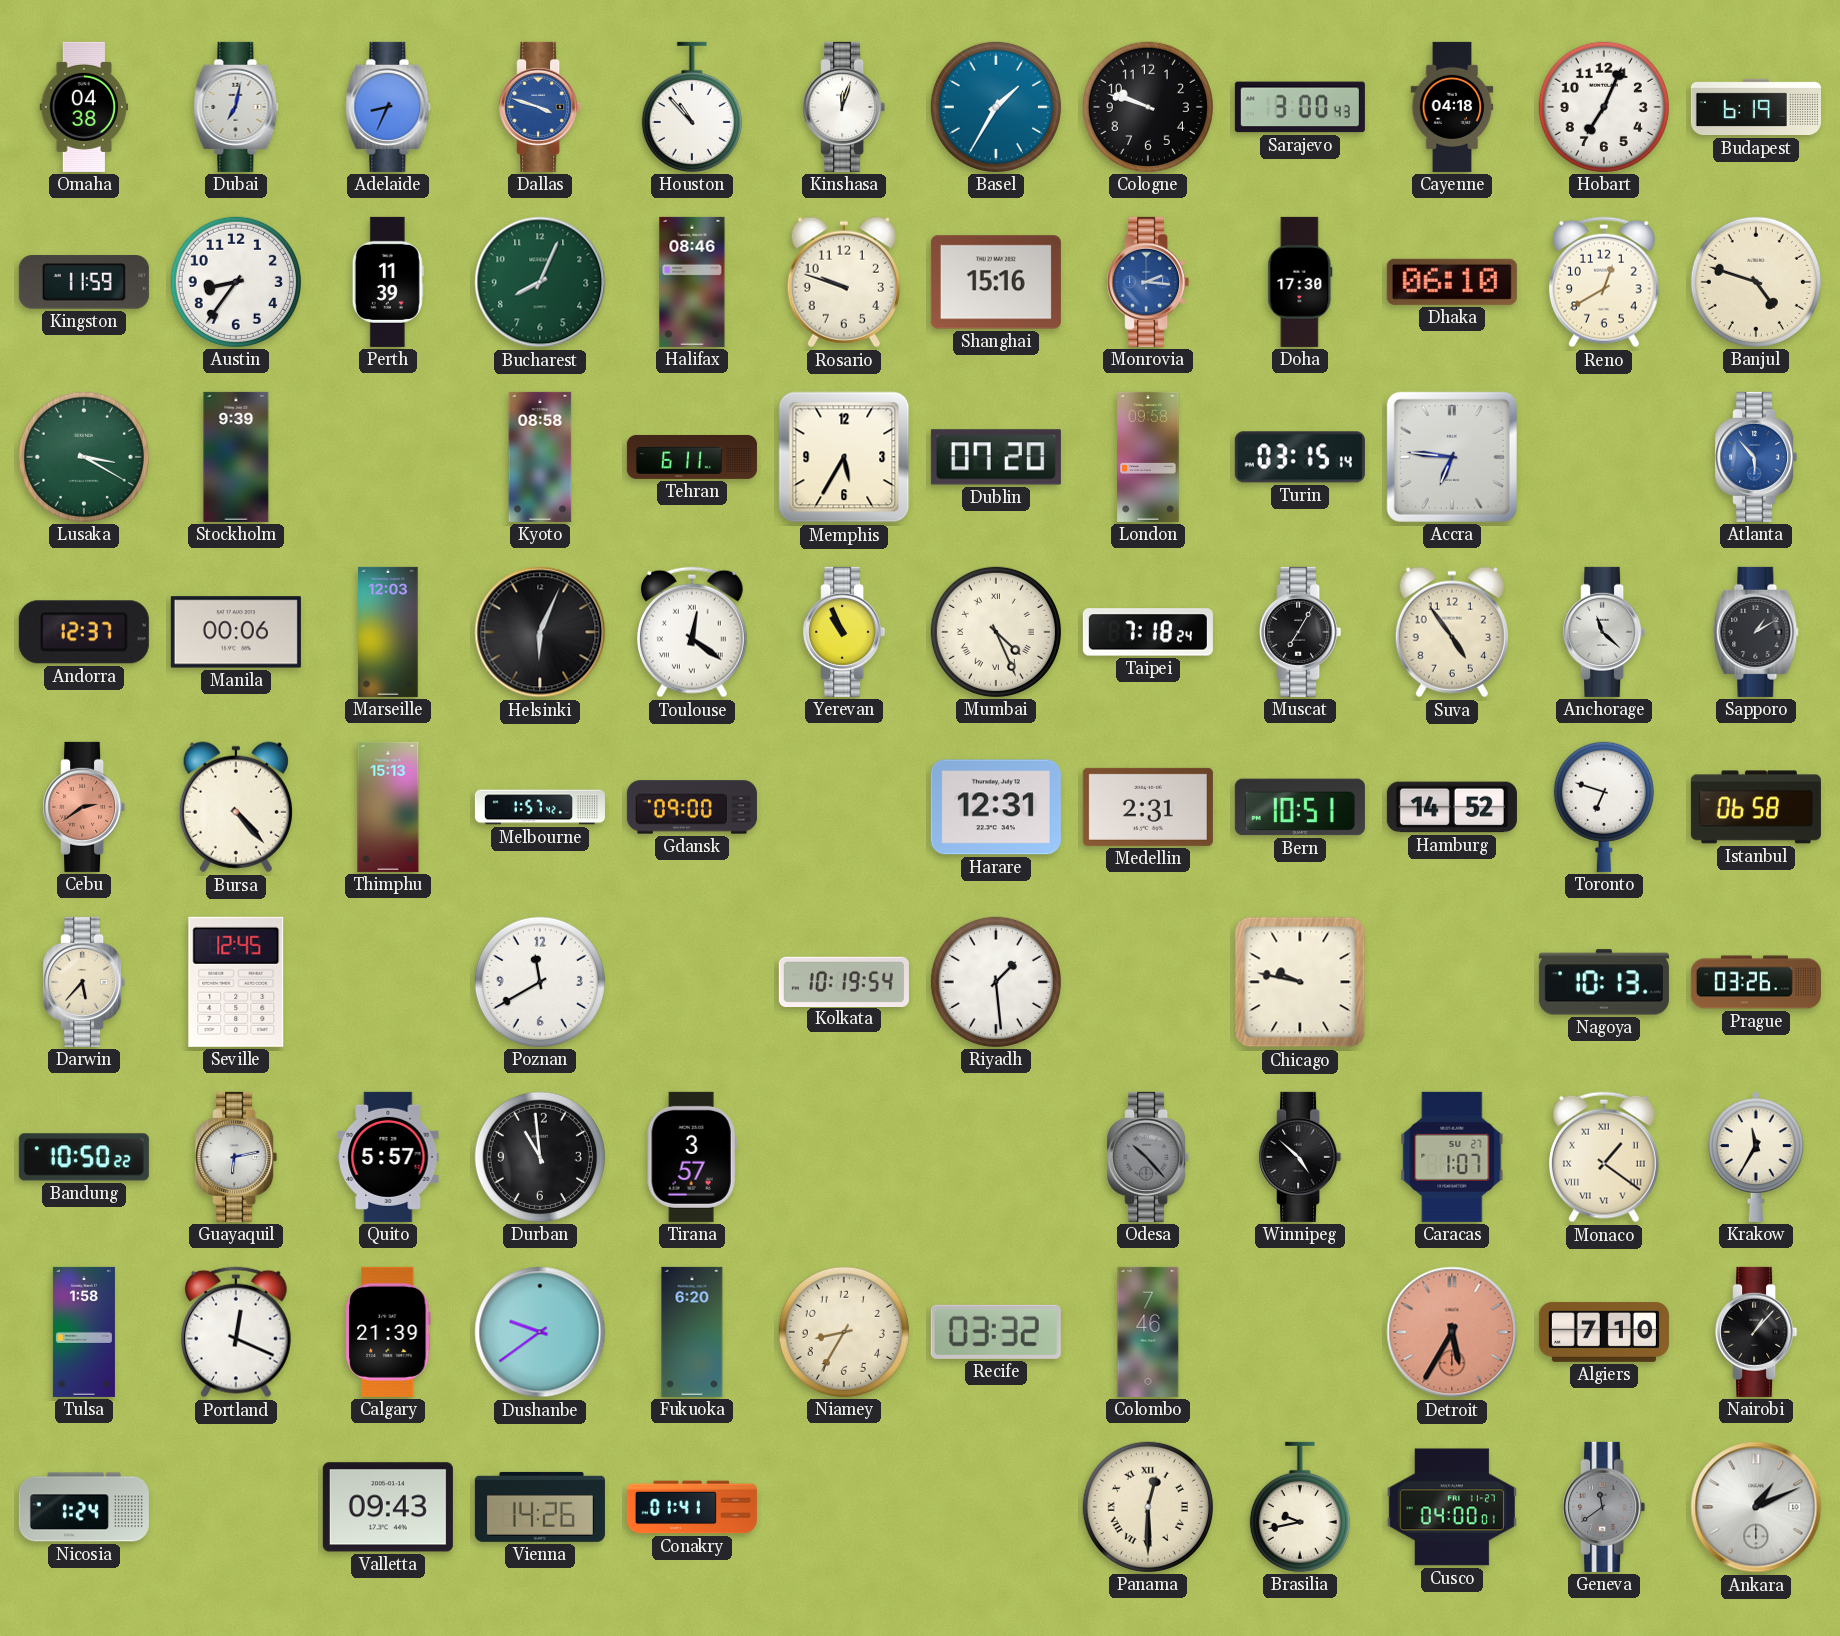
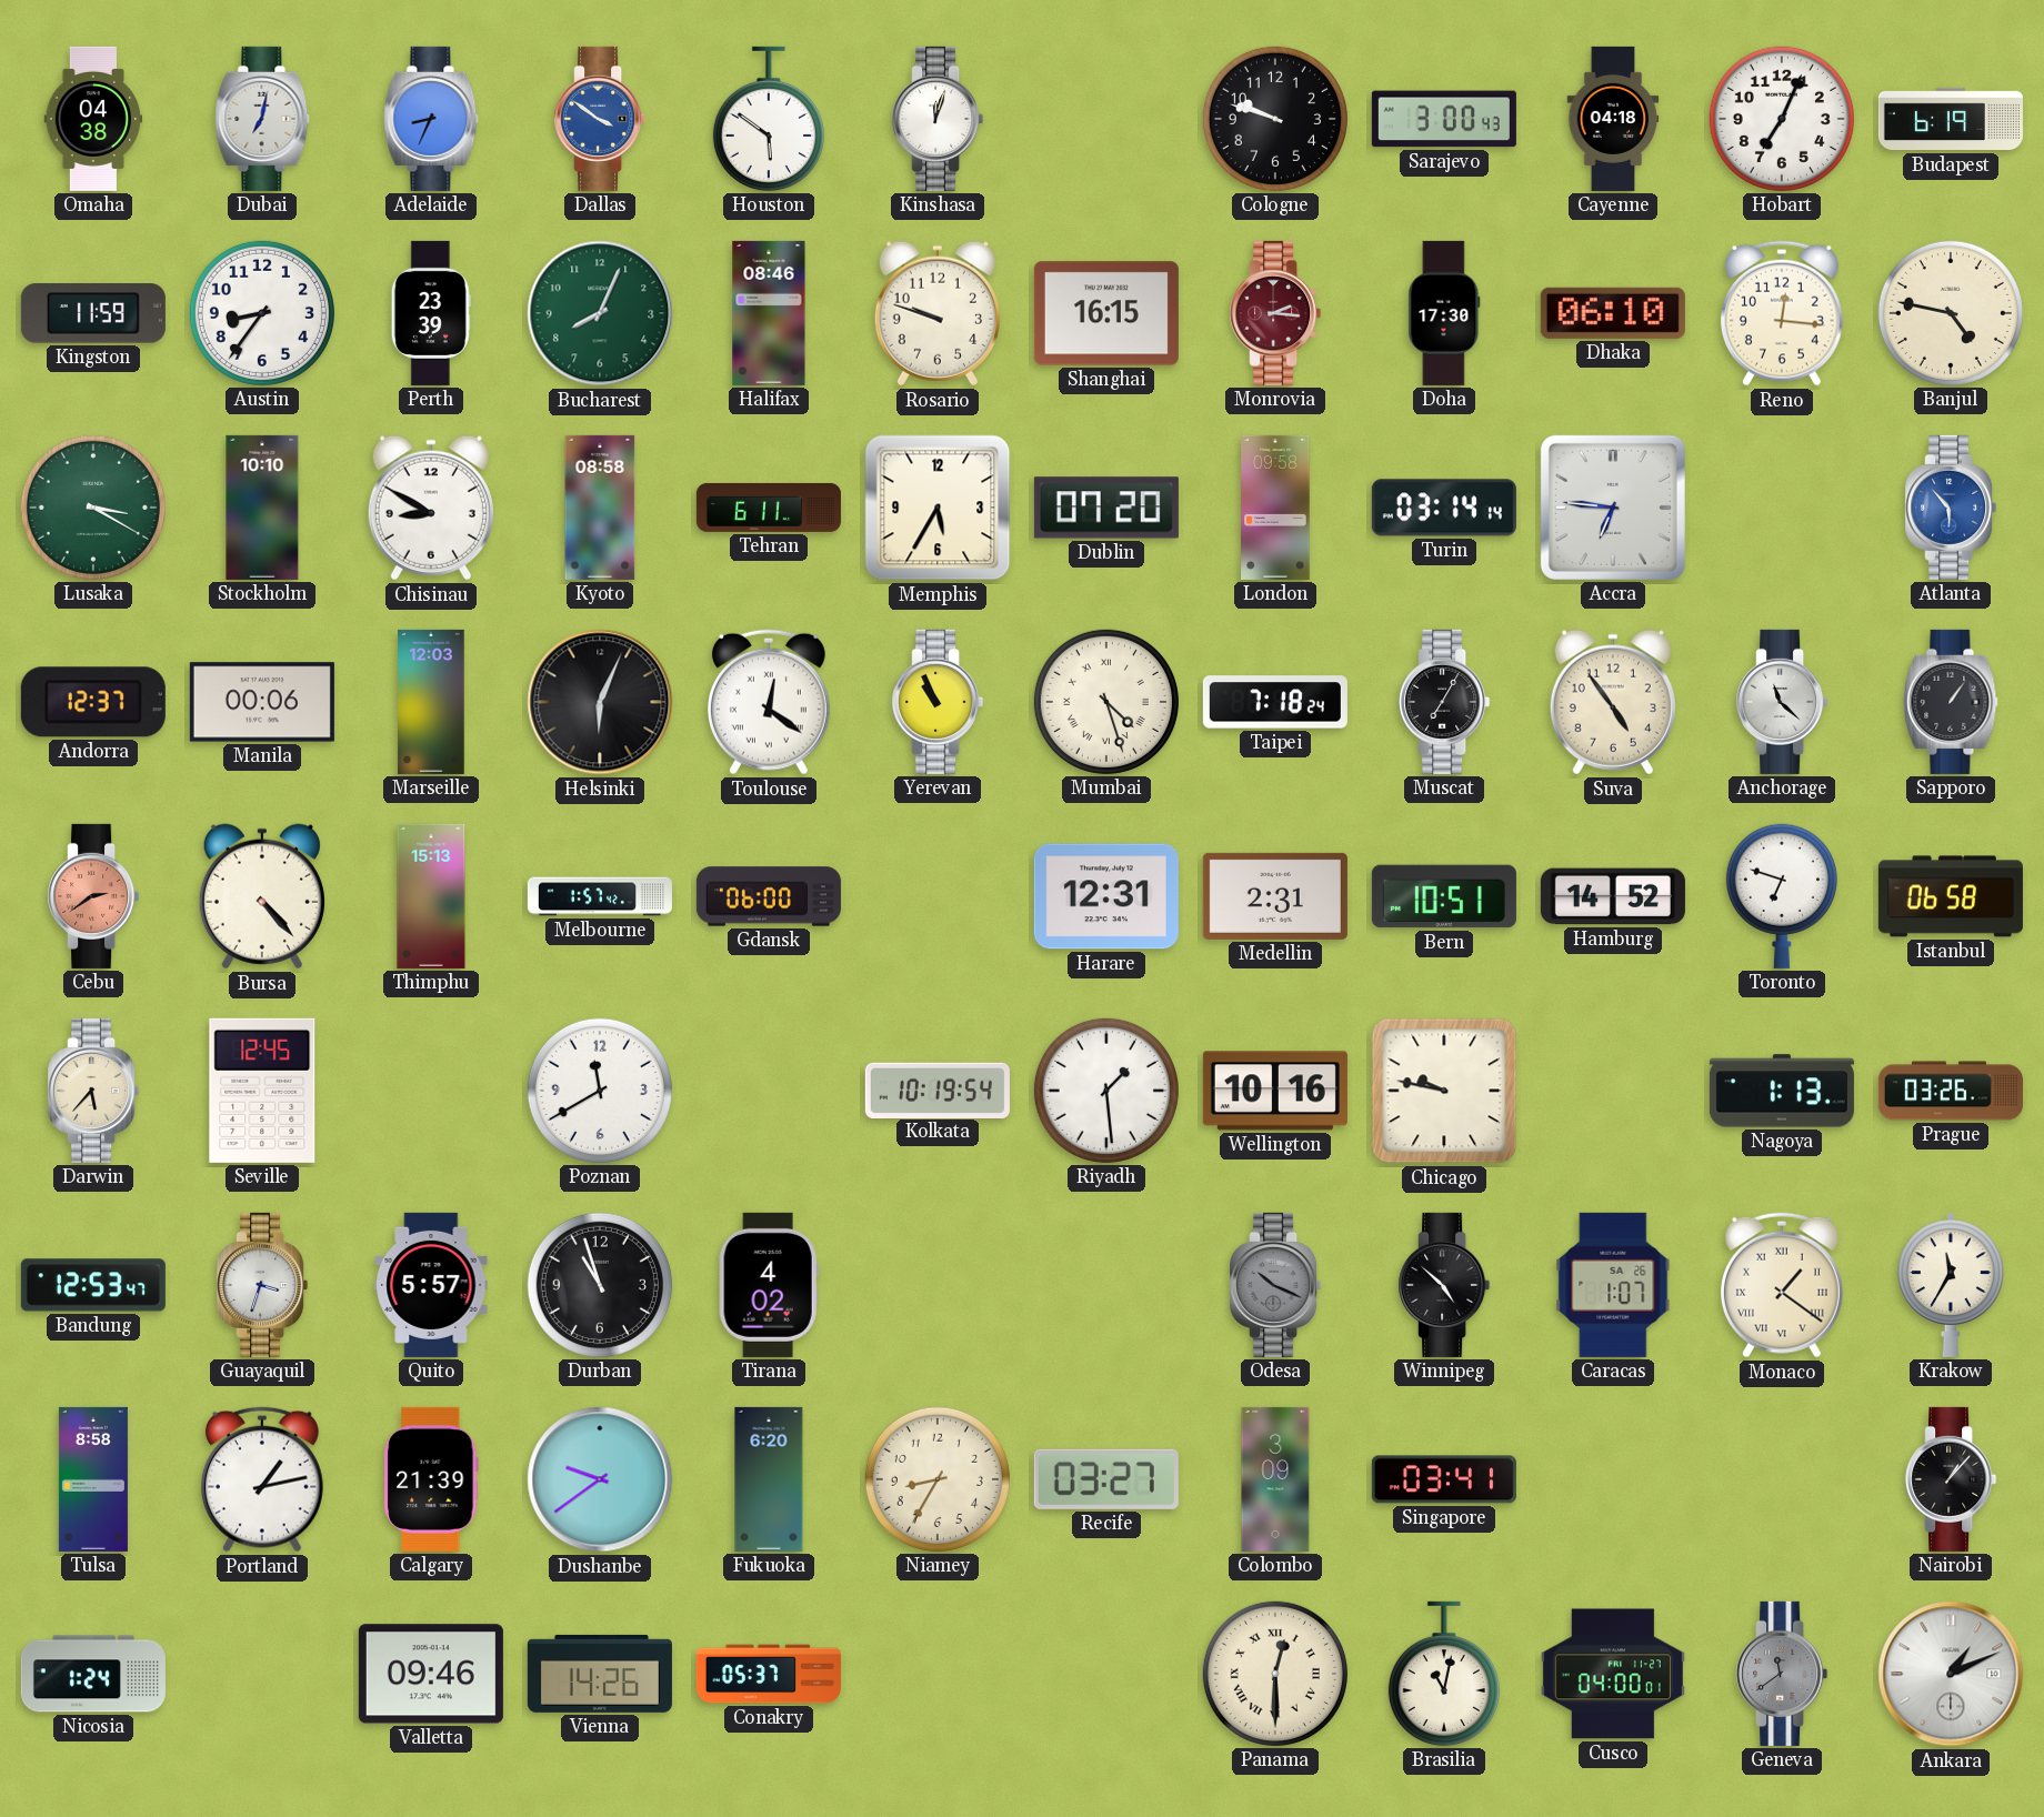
Dallas: 3:48 -> 3:51 (600, 119)
Houston: 10:53 -> 5:51 (769, 119)
Basel: 1:35 -> none (996, 107)
Perth: 11:39 -> 23:39 (431, 313)
Shanghai: 15:16 -> 16:15 (1106, 313)
Monrovia dial: blue -> burgundy (1275, 313)
Reno: 12:40 -> 12:16 (1782, 313)
Banjul: 4:48 -> 4:47 (1951, 313)
Stockholm: 9:39 -> 10:10 (262, 508)
Chisinau: none -> 8:50 (431, 508)
Turin: 03:15 -> 03:14 (1444, 508)
Mumbai: 4:26 -> 4:27 (1106, 702)
Sapporo: 1:10 -> 1:06 (1951, 702)
Gdansk: 09:00 -> 06:00 (769, 896)
Wellington: none -> 10:16 (1275, 1091)
Nagoya: 10:13 -> 1:13 (1782, 1091)
Bandung: 10:50 -> 12:53 (93, 1285)
Guayaquil: 6:13 -> 3:33 (262, 1285)
Durban: 10:59 -> 10:57 (600, 1285)
Tirana: 3:57 -> 4:02 (769, 1285)
Odesa: 10:23 -> 10:19 (1275, 1285)
Caracas date: SU 27 -> SA 26 (1613, 1285)
Tulsa: 1:58 -> 8:58 (93, 1479)
Portland: 12:19 -> 1:13 (262, 1479)
Recife: 03:32 -> 03:27 (1106, 1479)
Colombo: 7:46 -> 3:09 (1275, 1479)
Singapore: none -> 03:41 (1444, 1479)
Detroit: 5:35 -> none (1452, 1332)
Algiers: 7:10 -> none (1604, 1332)
Valletta: 09:43 -> 09:46 (431, 1674)
Conakry: 01:41 -> 05:37 (769, 1674)
Brasilia: 9:43 -> 11:02 (1444, 1674)
